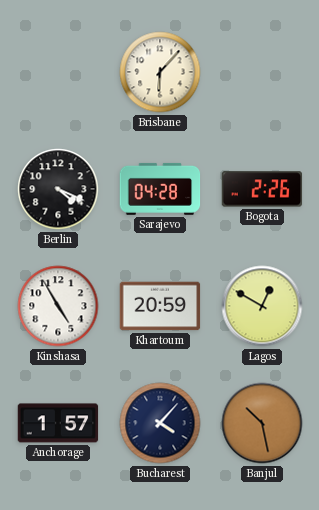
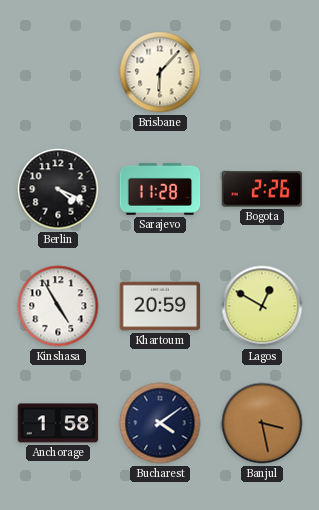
Sarajevo: 04:28 -> 11:28 (160, 189)
Anchorage: 1:57 -> 1:58 (58, 423)
Bucharest: 4:07 -> 4:09 (160, 423)
Banjul: 10:28 -> 3:28 (262, 423)
